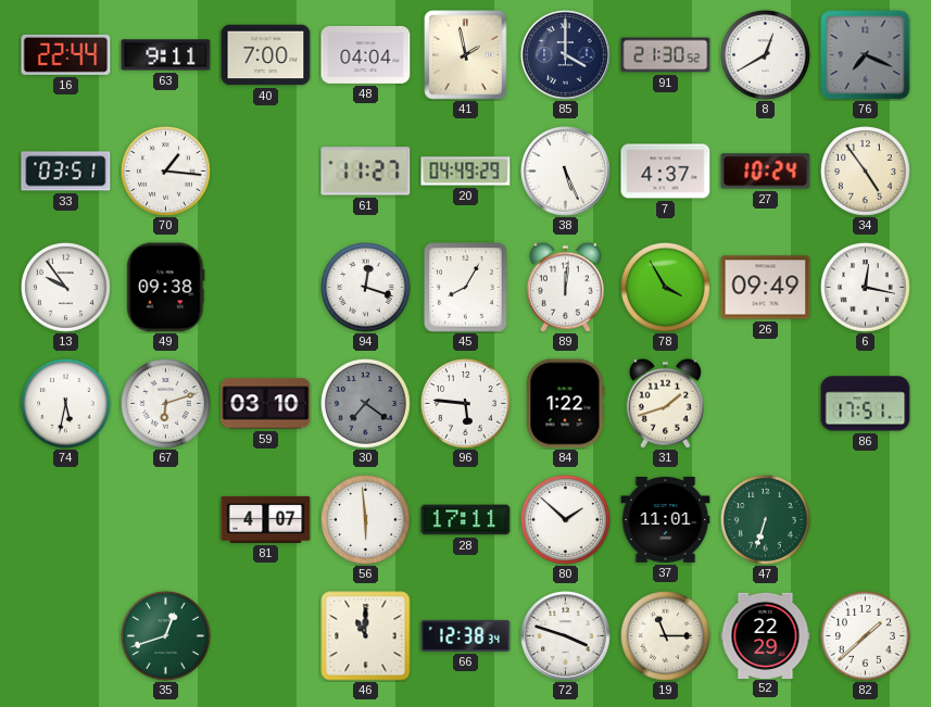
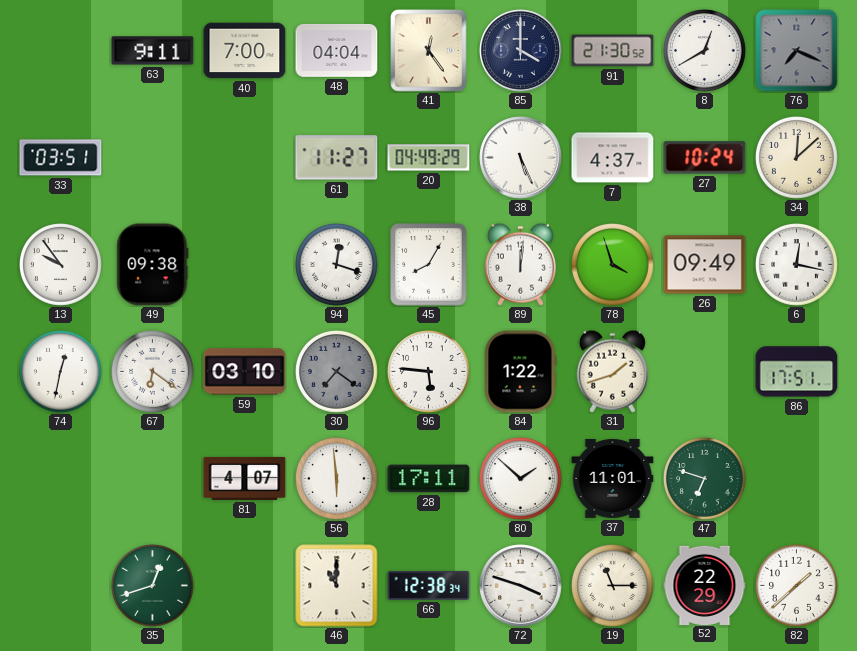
16: 22:44 -> none (66, 54)
41: 1:58 -> 12:24 (429, 51)
70: 1:16 -> none (166, 172)
34: 4:54 -> 12:08 (797, 158)
78: 3:55 -> 3:57 (613, 265)
74: 5:32 -> 12:32 (61, 372)
67: 6:12 -> 6:21 (153, 372)
47: 6:33 -> 6:48 (705, 479)
